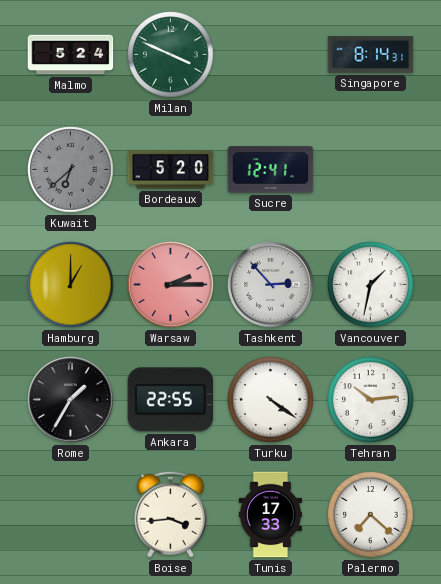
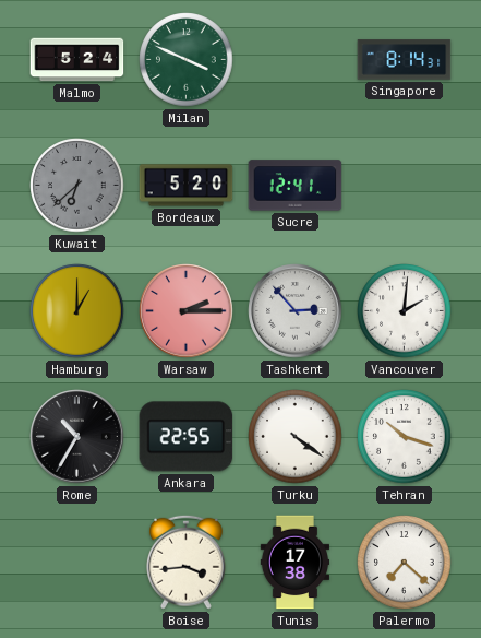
Vancouver: 1:32 -> 2:01 (405, 311)
Rome: 1:35 -> 10:35 (77, 437)
Tehran: 10:14 -> 10:18 (405, 437)
Tunis: 17:33 -> 17:38 (294, 563)
